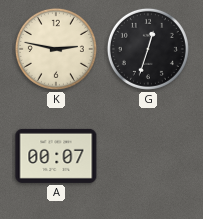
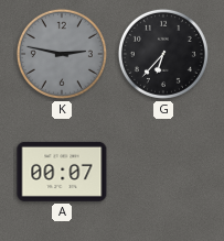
K dial: cream -> grey (62, 54)
G: 12:33 -> 6:37 (163, 54)
